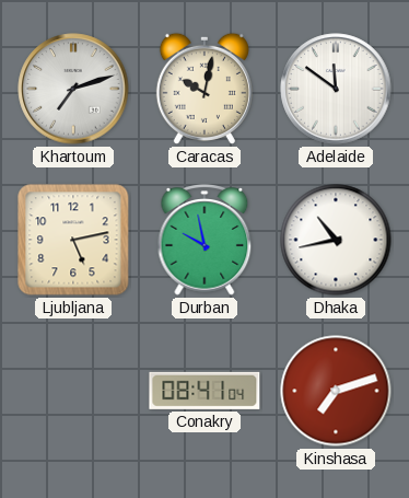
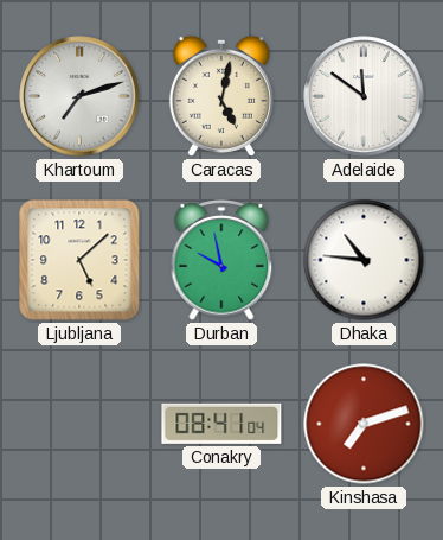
Caracas: 10:02 -> 5:02 (221, 96)
Ljubljana: 5:13 -> 5:08 (79, 260)
Dhaka: 10:43 -> 10:46 (364, 260)
